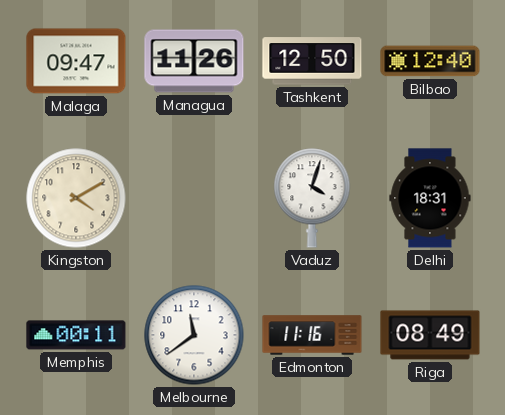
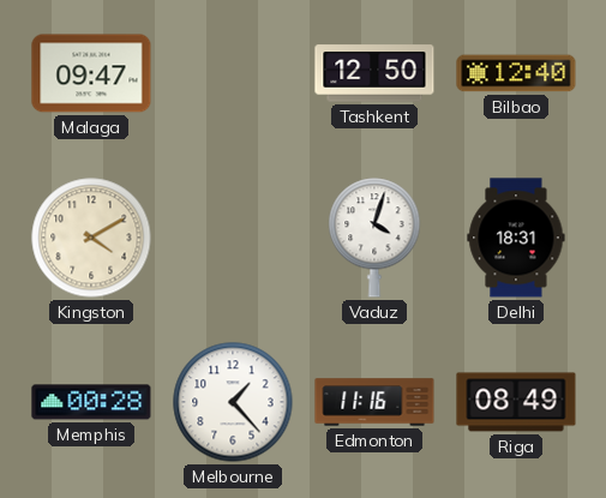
Managua: 11:26 -> none (194, 61)
Memphis: 00:11 -> 00:28 (91, 402)
Melbourne: 11:39 -> 1:23 (233, 402)
